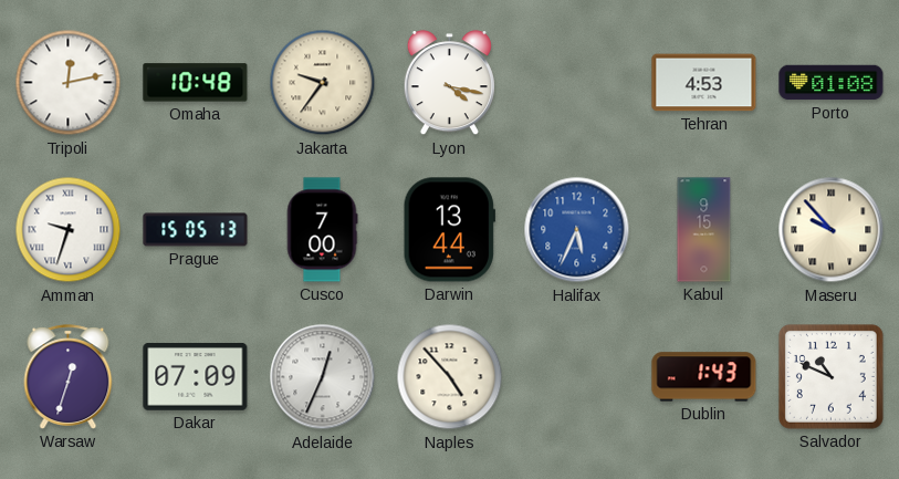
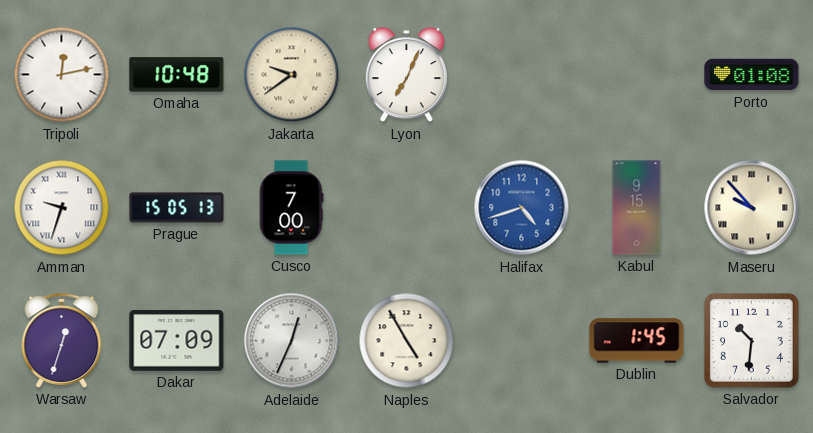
Jakarta: 9:36 -> 9:39 (292, 75)
Lyon: 4:17 -> 7:04 (406, 75)
Tehran: 4:53 -> none (704, 83)
Darwin: 13:44 -> none (449, 230)
Halifax: 5:34 -> 4:42 (522, 208)
Naples: 4:53 -> 4:55 (407, 341)
Dublin: 1:43 -> 1:45 (637, 341)
Salvador: 10:49 -> 10:31 (751, 340)
